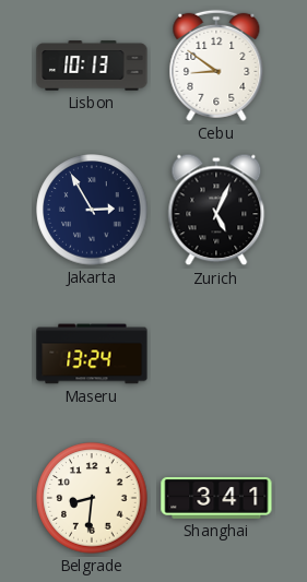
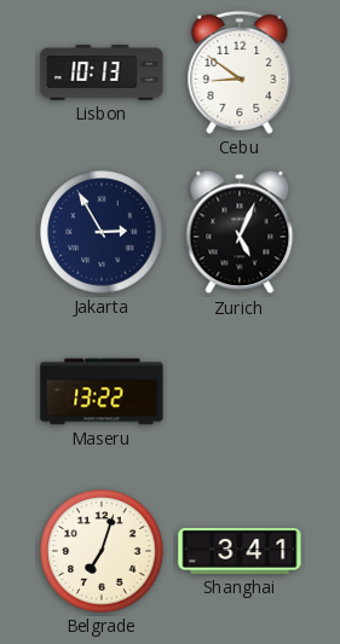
Maseru: 13:24 -> 13:22 (102, 391)
Belgrade: 8:31 -> 7:03 (102, 551)
